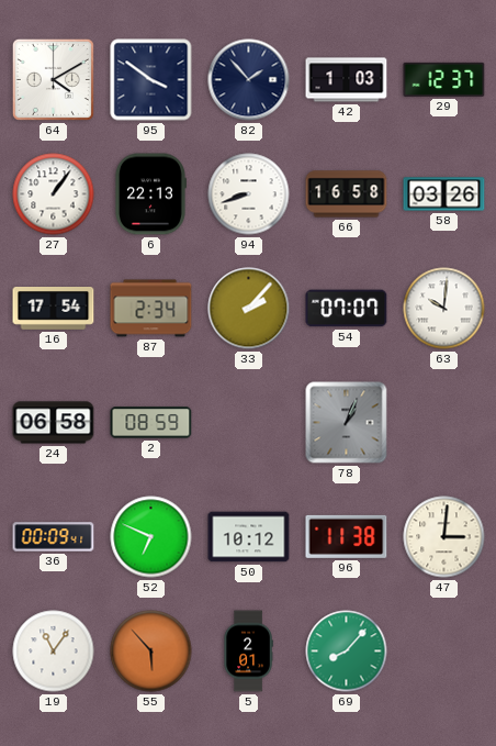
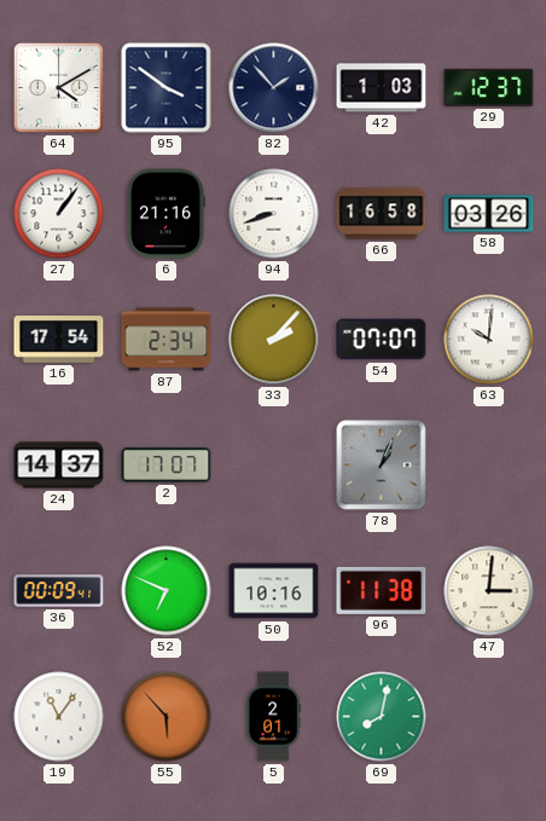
6: 22:13 -> 21:16 (165, 214)
24: 06:58 -> 14:37 (59, 466)
2: 08:59 -> 17:07 (167, 466)
50: 10:12 -> 10:16 (274, 591)
69: 8:07 -> 8:02 (382, 717)
